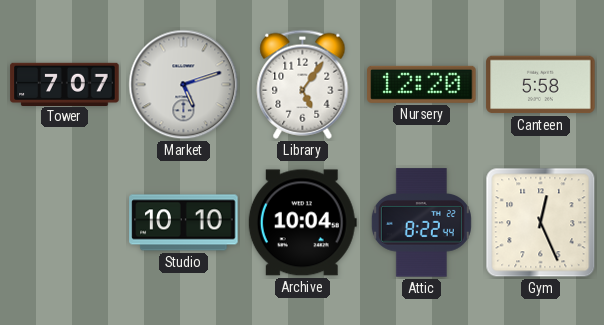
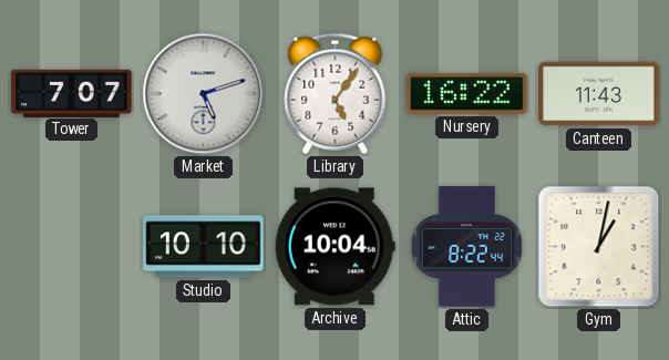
Nursery: 12:20 -> 16:22 (467, 93)
Canteen: 5:58 -> 11:43 (599, 94)
Gym: 12:26 -> 1:02 (599, 247)
